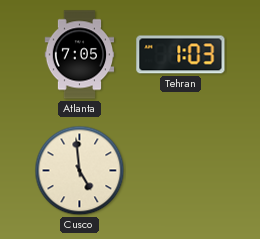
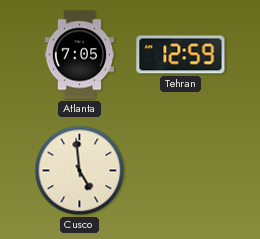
Tehran: 1:03 -> 12:59 (181, 55)
